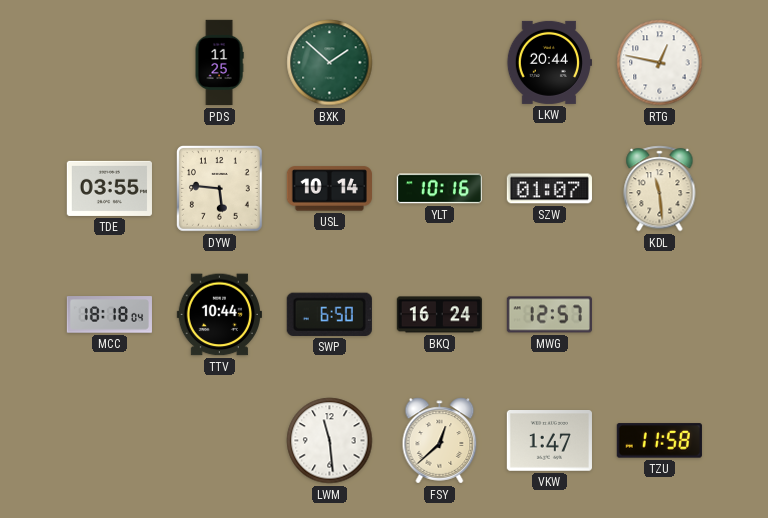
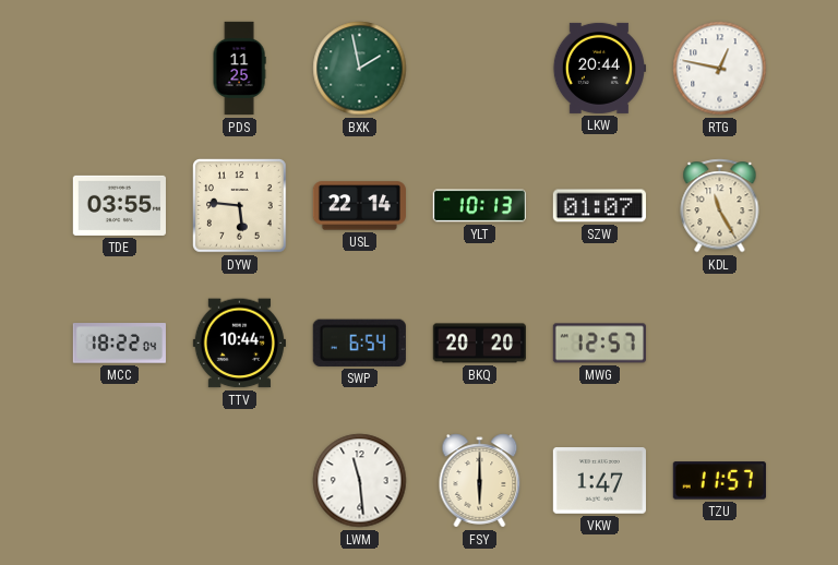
BXK: 1:52 -> 1:58 (360, 69)
USL: 10:14 -> 22:14 (359, 206)
YLT: 10:16 -> 10:13 (479, 206)
KDL: 11:29 -> 11:25 (720, 206)
MCC: 18:18 -> 18:22 (119, 344)
SWP: 6:50 -> 6:54 (359, 342)
BKQ: 16:24 -> 20:20 (479, 344)
FSY: 12:38 -> 6:00 (480, 481)
TZU: 11:58 -> 11:57 (719, 481)
